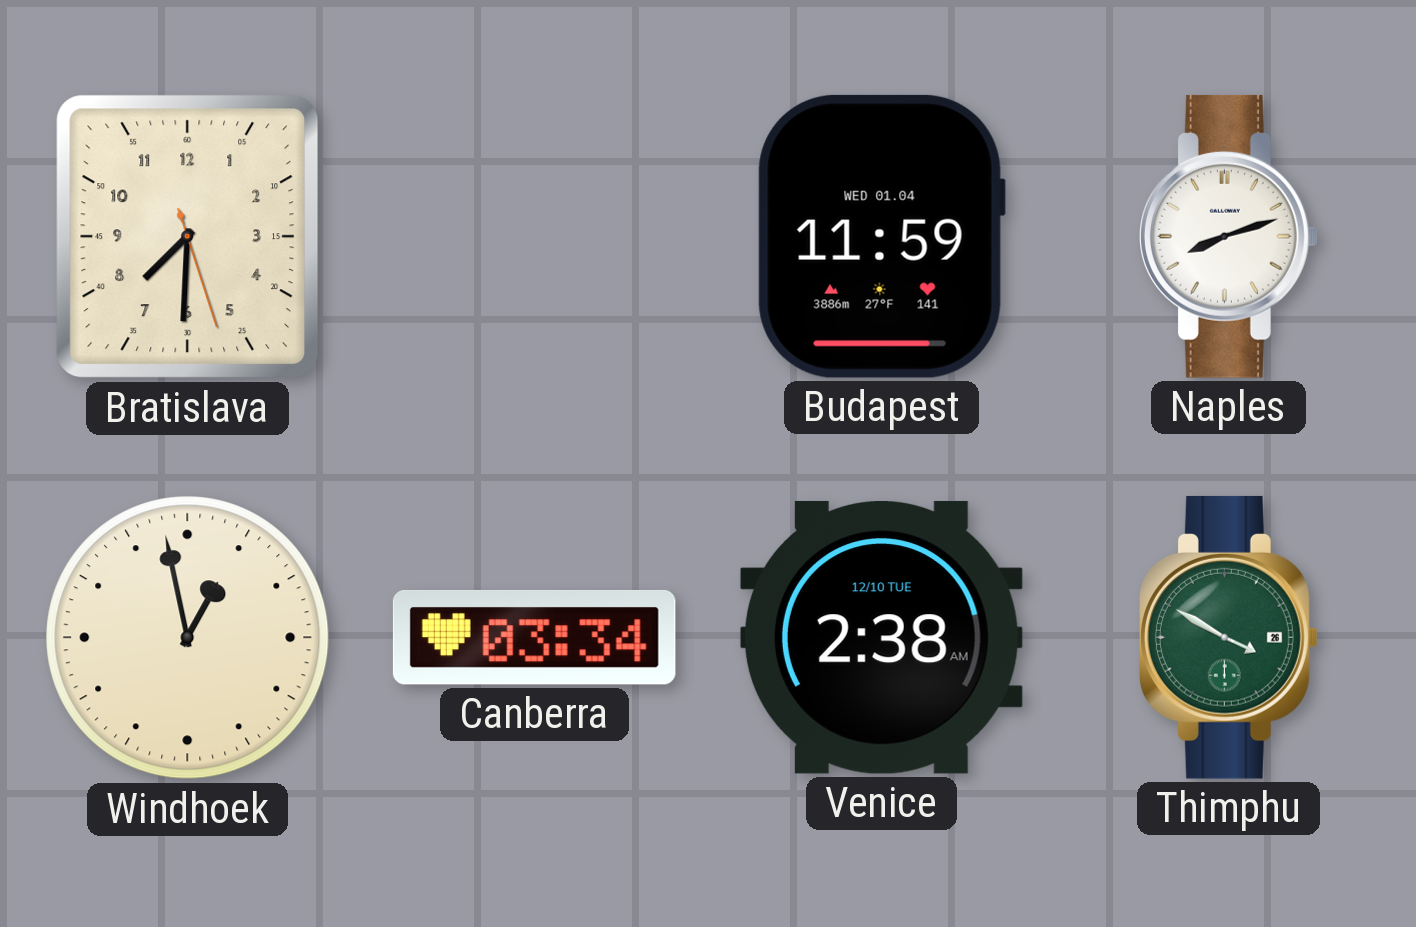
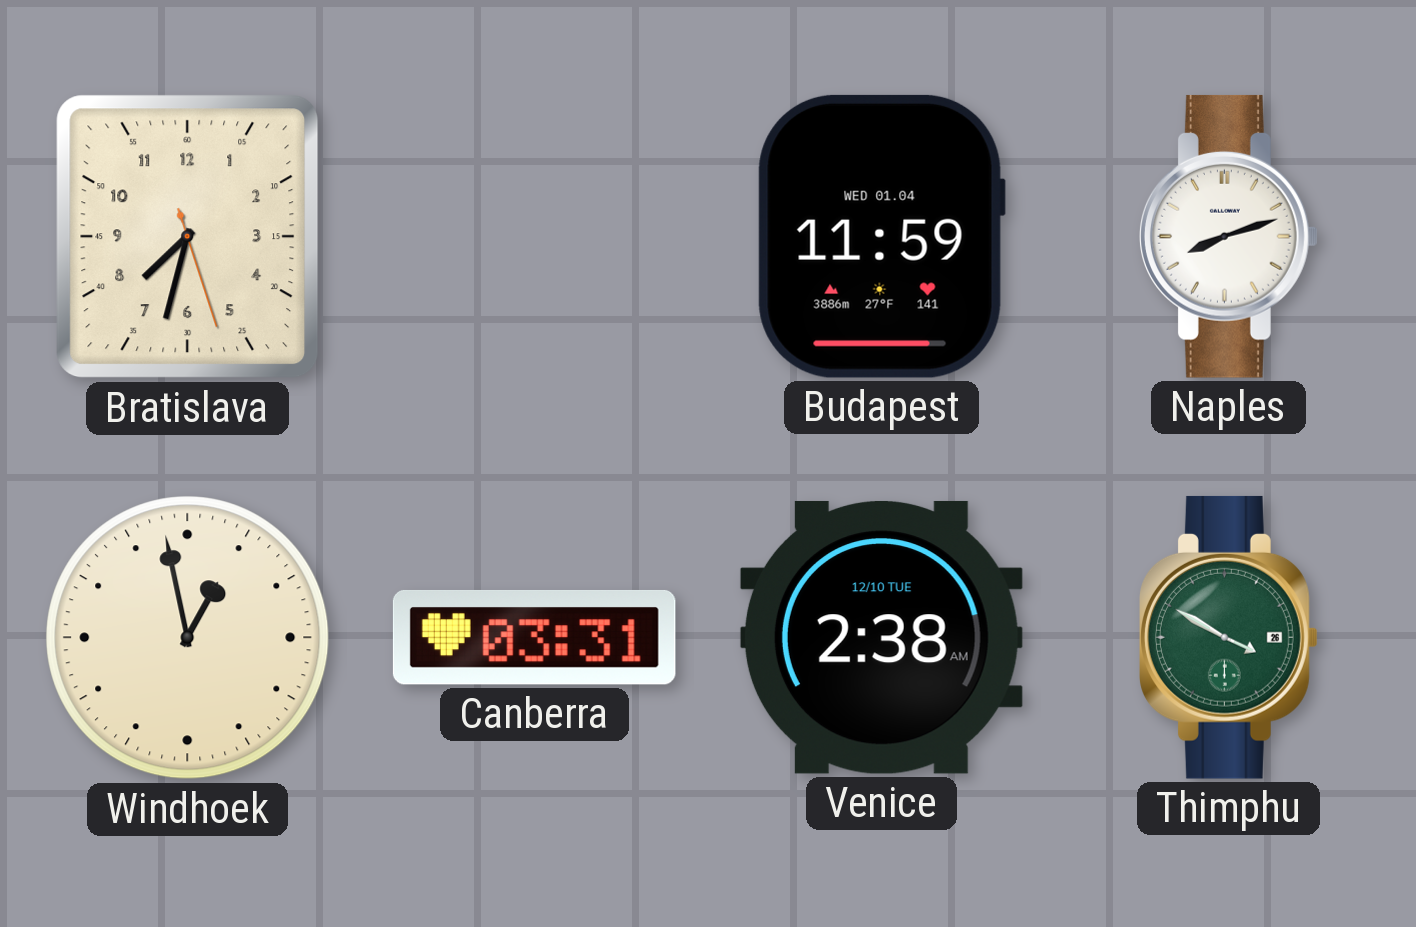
Bratislava: 7:30 -> 7:32 (188, 237)
Canberra: 03:34 -> 03:31 (534, 637)
